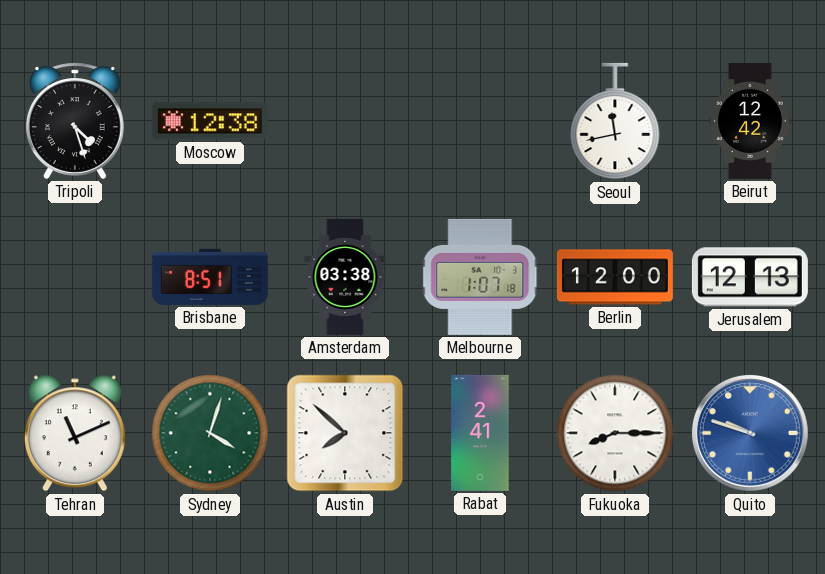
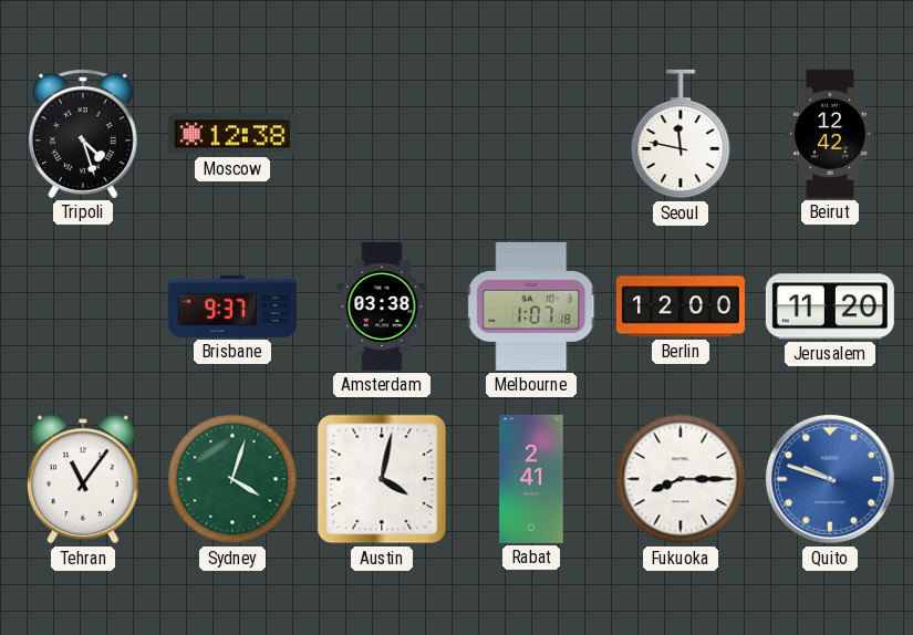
Seoul: 11:43 -> 11:47 (681, 134)
Brisbane: 8:51 -> 9:37 (232, 306)
Jerusalem: 12:13 -> 11:20 (830, 306)
Tehran: 11:11 -> 11:06 (83, 479)
Austin: 7:52 -> 4:02 (382, 479)
